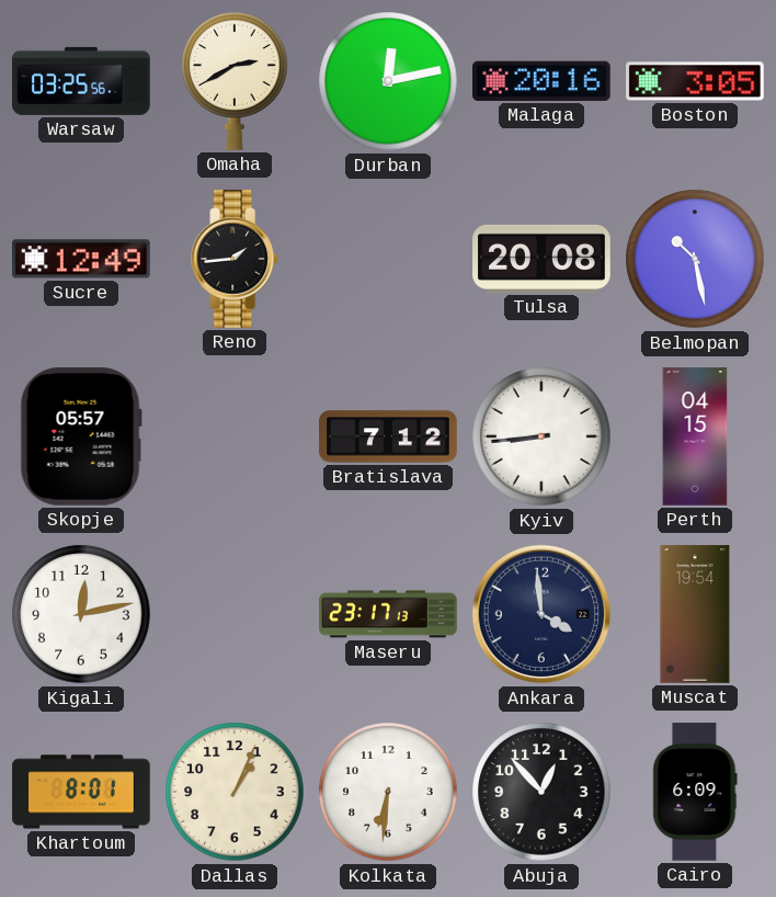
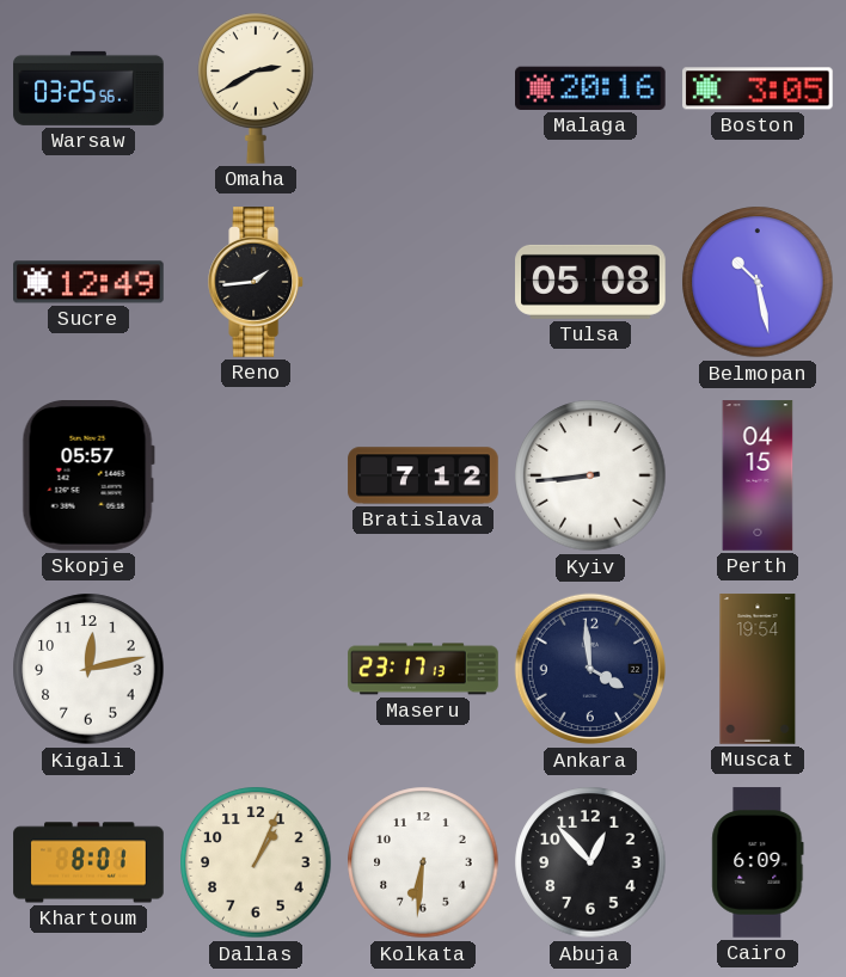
Durban: 12:13 -> none (388, 81)
Tulsa: 20:08 -> 05:08 (590, 282)
